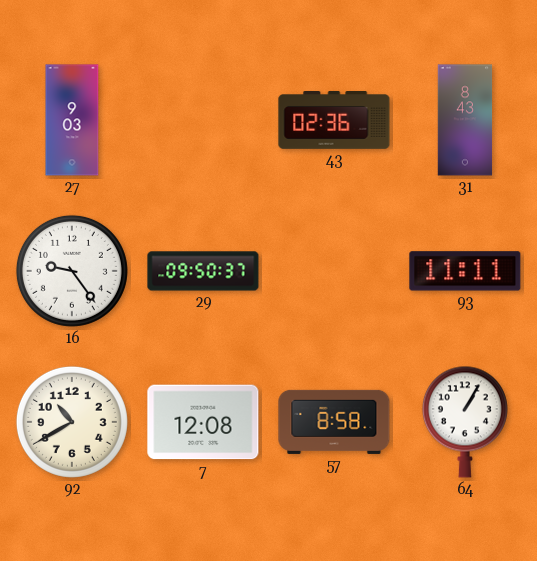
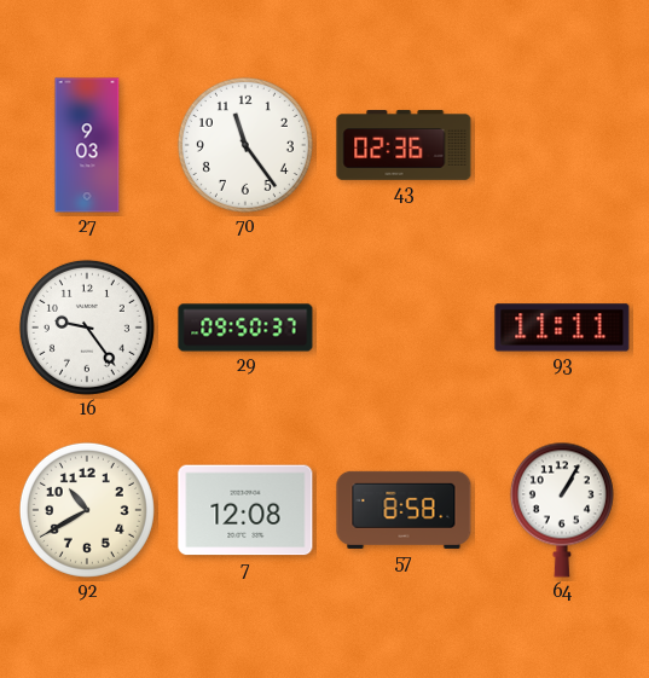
70: none -> 11:24 (245, 145)
31: 8:43 -> none (465, 120)
